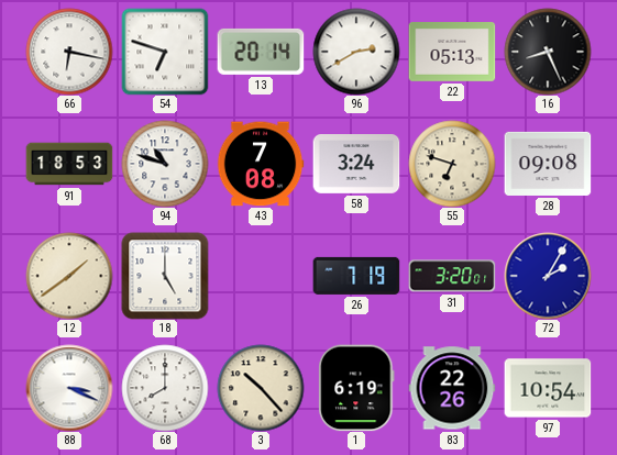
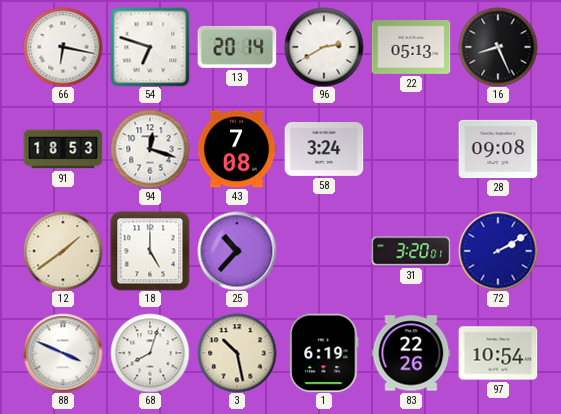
94: 10:48 -> 12:18 (150, 149)
55: 6:48 -> none (452, 164)
25: none -> 10:37 (237, 251)
26: 7:19 -> none (356, 276)
72: 2:05 -> 2:10 (498, 251)
88: 3:19 -> 3:49 (63, 353)
68: 8:00 -> 8:03 (150, 353)
3: 10:23 -> 10:28 (237, 353)
